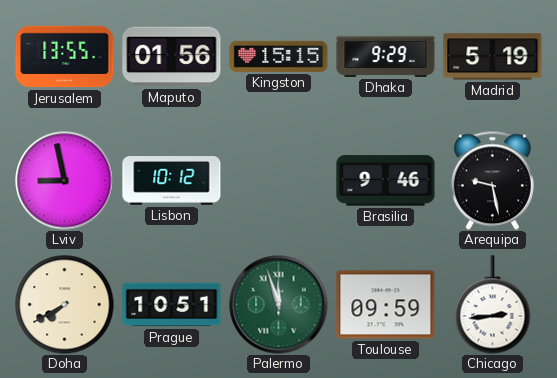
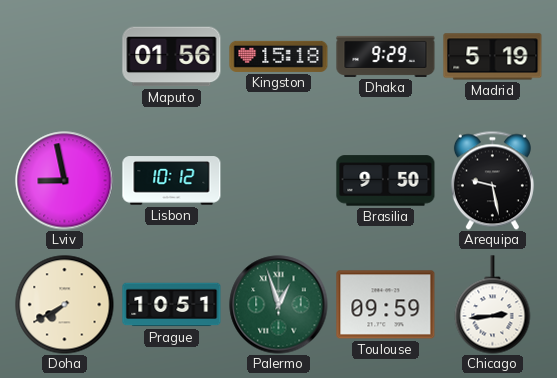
Jerusalem: 13:55 -> none (65, 57)
Kingston: 15:15 -> 15:18 (279, 56)
Brasilia: 9:46 -> 9:50 (386, 181)
Palermo: 11:57 -> 12:57 (279, 305)
